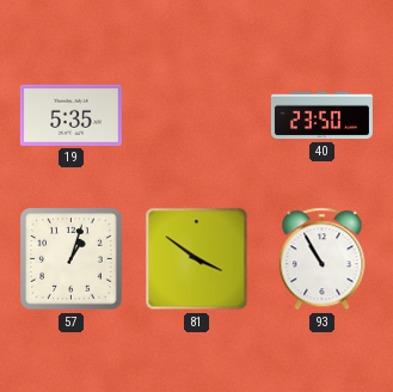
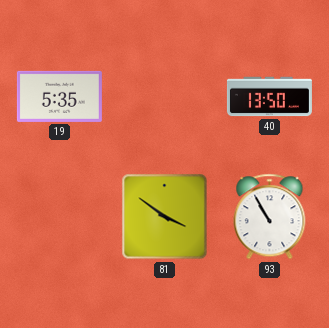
40: 23:50 -> 13:50 (269, 97)
57: 1:03 -> none (72, 259)
